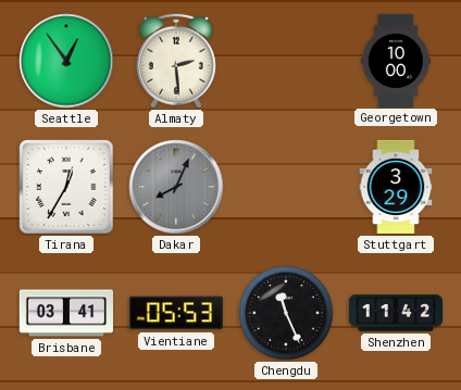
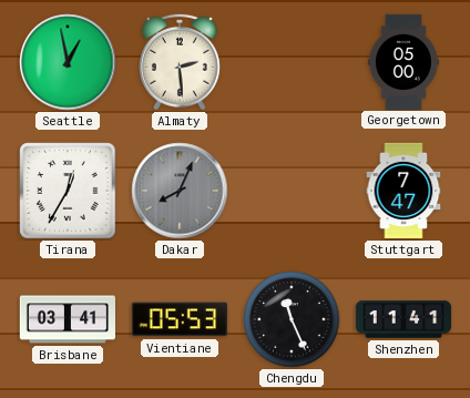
Seattle: 12:54 -> 12:58 (68, 62)
Georgetown: 10:00 -> 05:00 (403, 61)
Stuttgart: 3:29 -> 7:47 (403, 191)
Shenzhen: 11:42 -> 11:41 (403, 319)
